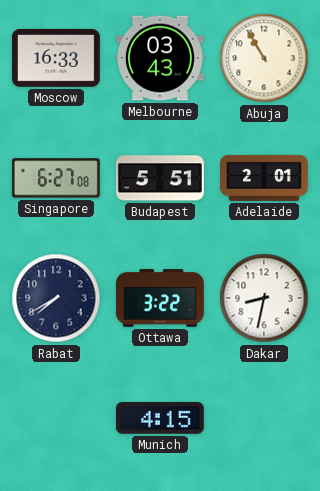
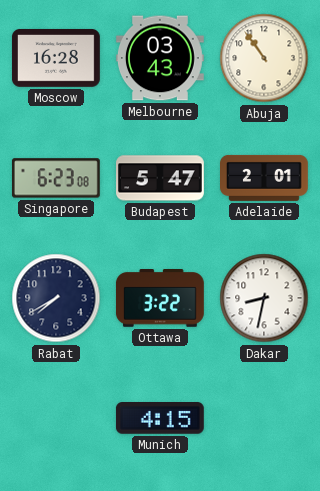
Moscow: 16:33 -> 16:28 (56, 58)
Abuja: 10:55 -> 10:54 (264, 58)
Singapore: 6:27 -> 6:23 (56, 178)
Budapest: 5:51 -> 5:47 (161, 178)
